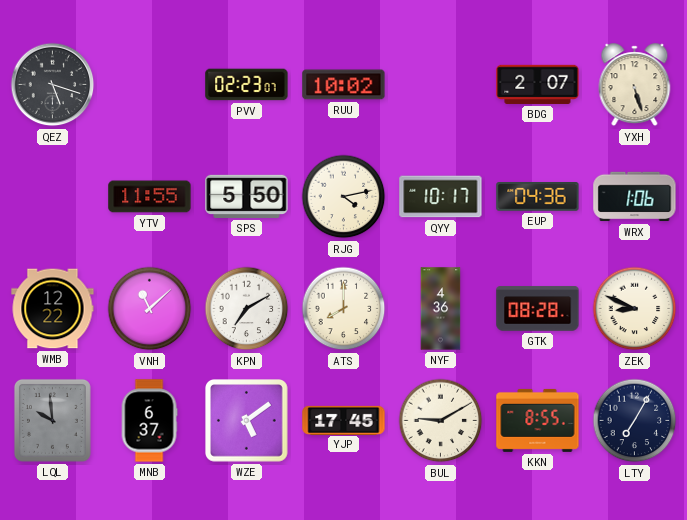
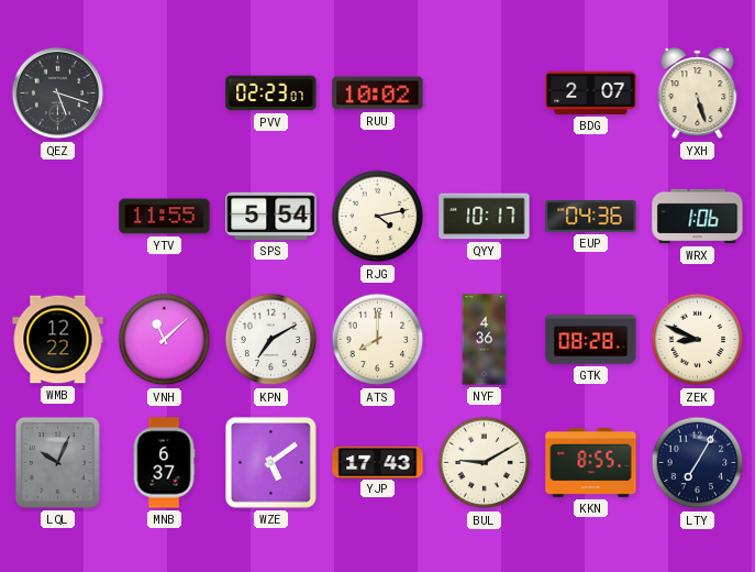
SPS: 5:50 -> 5:54 (271, 216)
LQL: 9:59 -> 10:04 (57, 462)
YJP: 17:45 -> 17:43 (378, 462)
